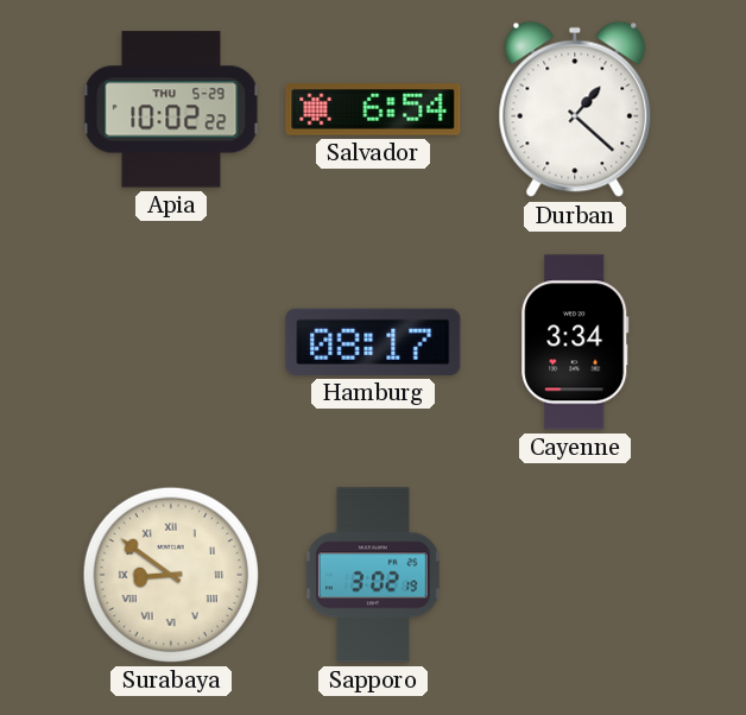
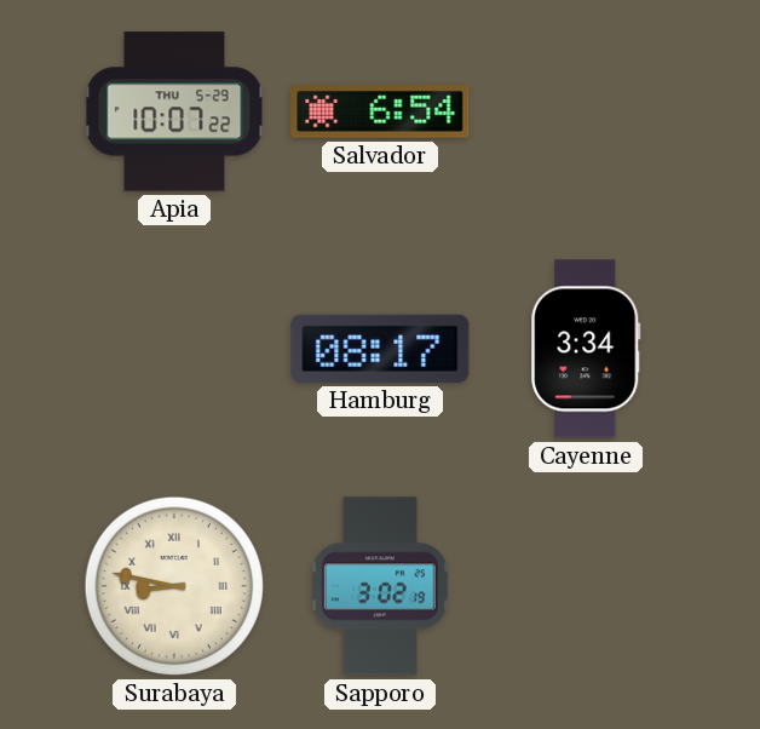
Apia: 10:02 -> 10:07 (174, 111)
Durban: 1:22 -> none (575, 109)
Surabaya: 8:51 -> 8:47 (174, 586)
